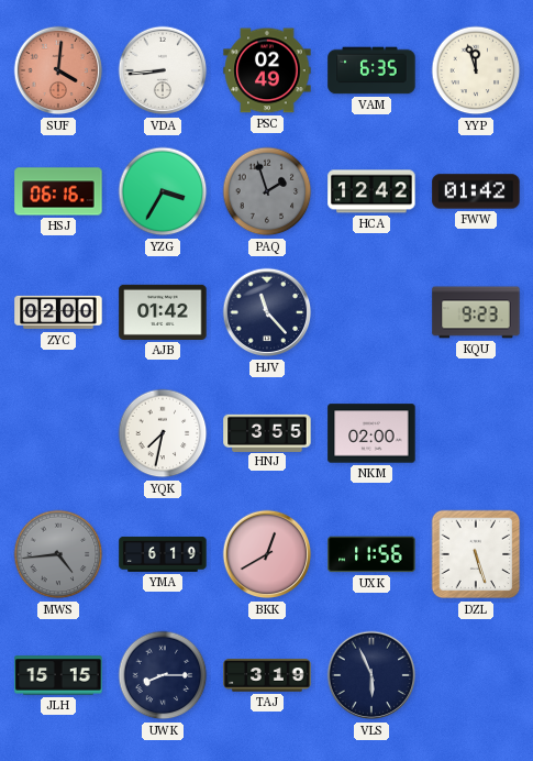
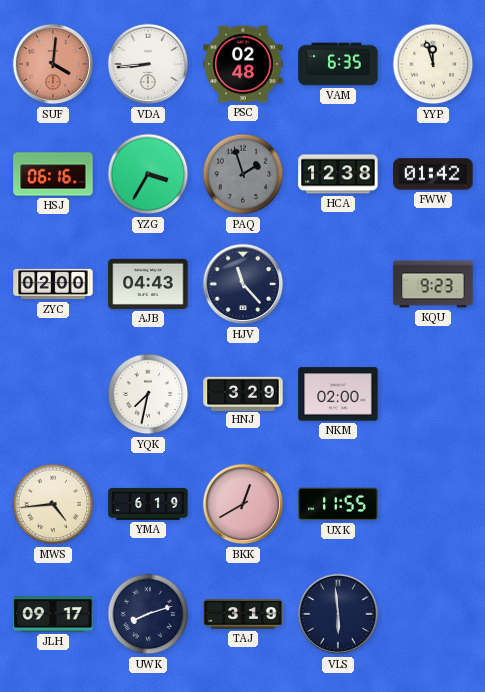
PSC: 02:49 -> 02:48 (243, 64)
HCA: 12:42 -> 12:38 (338, 174)
AJB: 01:42 -> 04:43 (148, 284)
HNJ: 3:55 -> 3:29 (243, 393)
MWS dial: grey -> cream (53, 504)
UXK: 11:56 -> 11:55 (338, 504)
DZL: 5:27 -> none (476, 554)
JLH: 15:15 -> 09:17 (53, 614)
UWK: 8:15 -> 8:12 (148, 614)
VLS: 5:56 -> 5:59 (338, 614)
